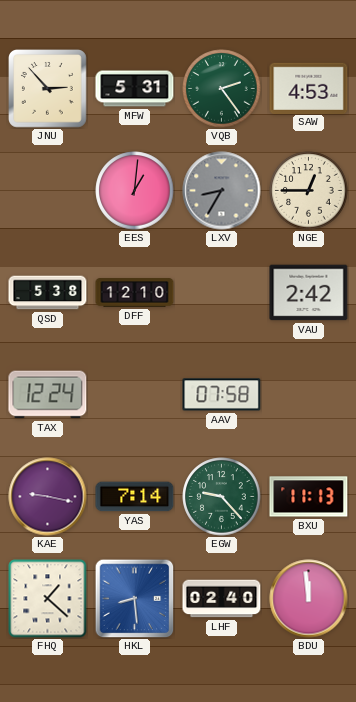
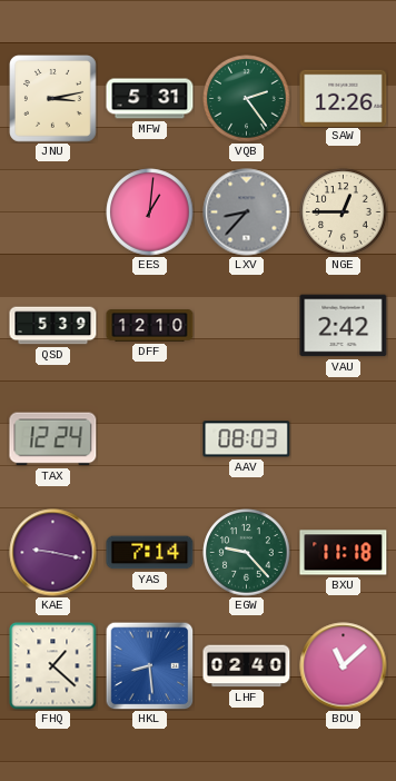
JNU: 2:53 -> 3:13 (53, 99)
SAW: 4:53 -> 12:26 (344, 98)
LXV: 8:35 -> 8:37 (247, 212)
QSD: 5:38 -> 5:39 (53, 326)
AAV: 07:58 -> 08:03 (247, 439)
BXU: 11:13 -> 11:18 (344, 553)
BDU: 11:59 -> 11:08 (344, 666)
